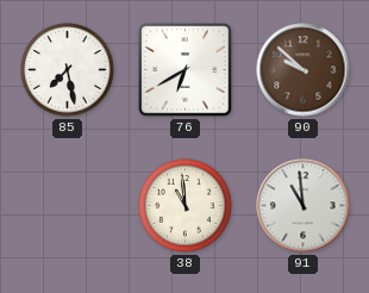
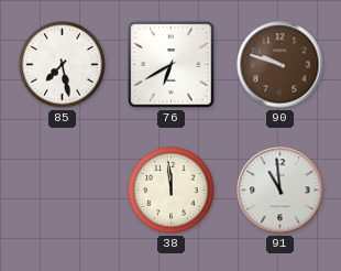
90: 9:52 -> 9:48 (280, 65)
38: 10:59 -> 11:59 (172, 191)
